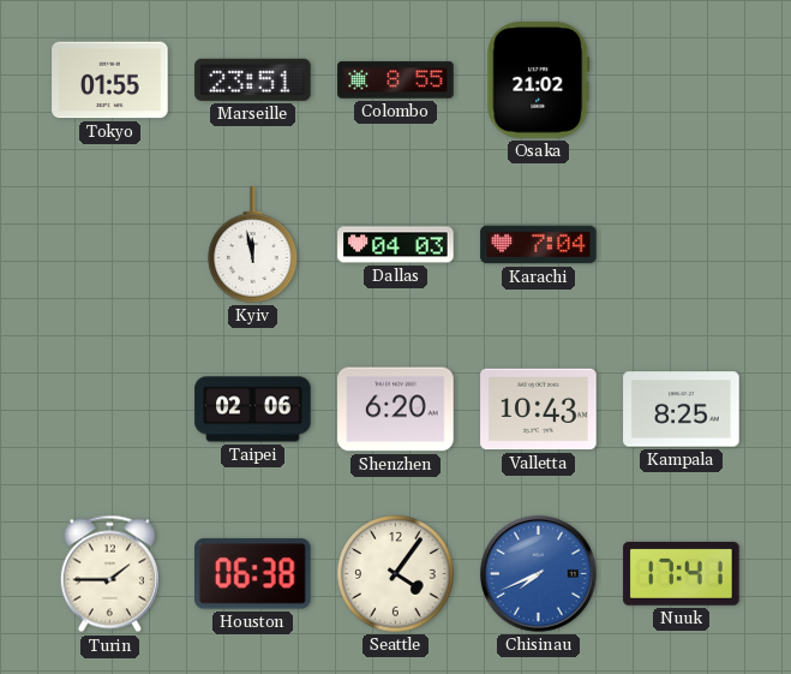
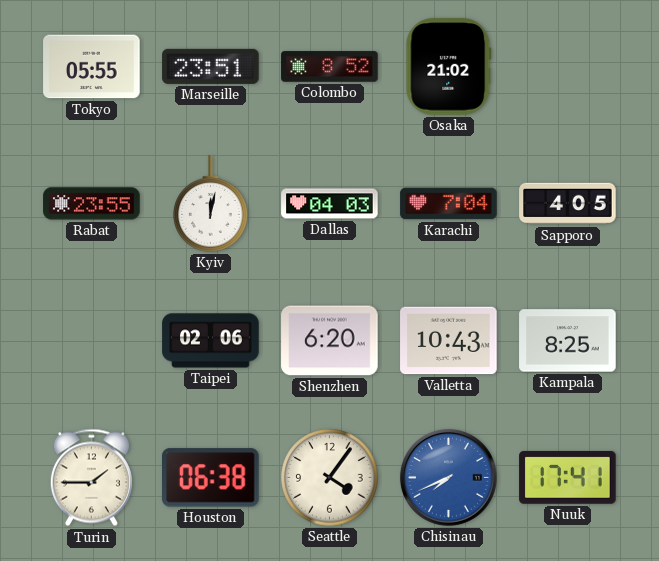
Tokyo: 01:55 -> 05:55 (92, 67)
Colombo: 8:55 -> 8:52 (330, 67)
Rabat: none -> 23:55 (92, 204)
Kyiv: 11:58 -> 12:02 (211, 204)
Sapporo: none -> 4:05 (568, 204)
